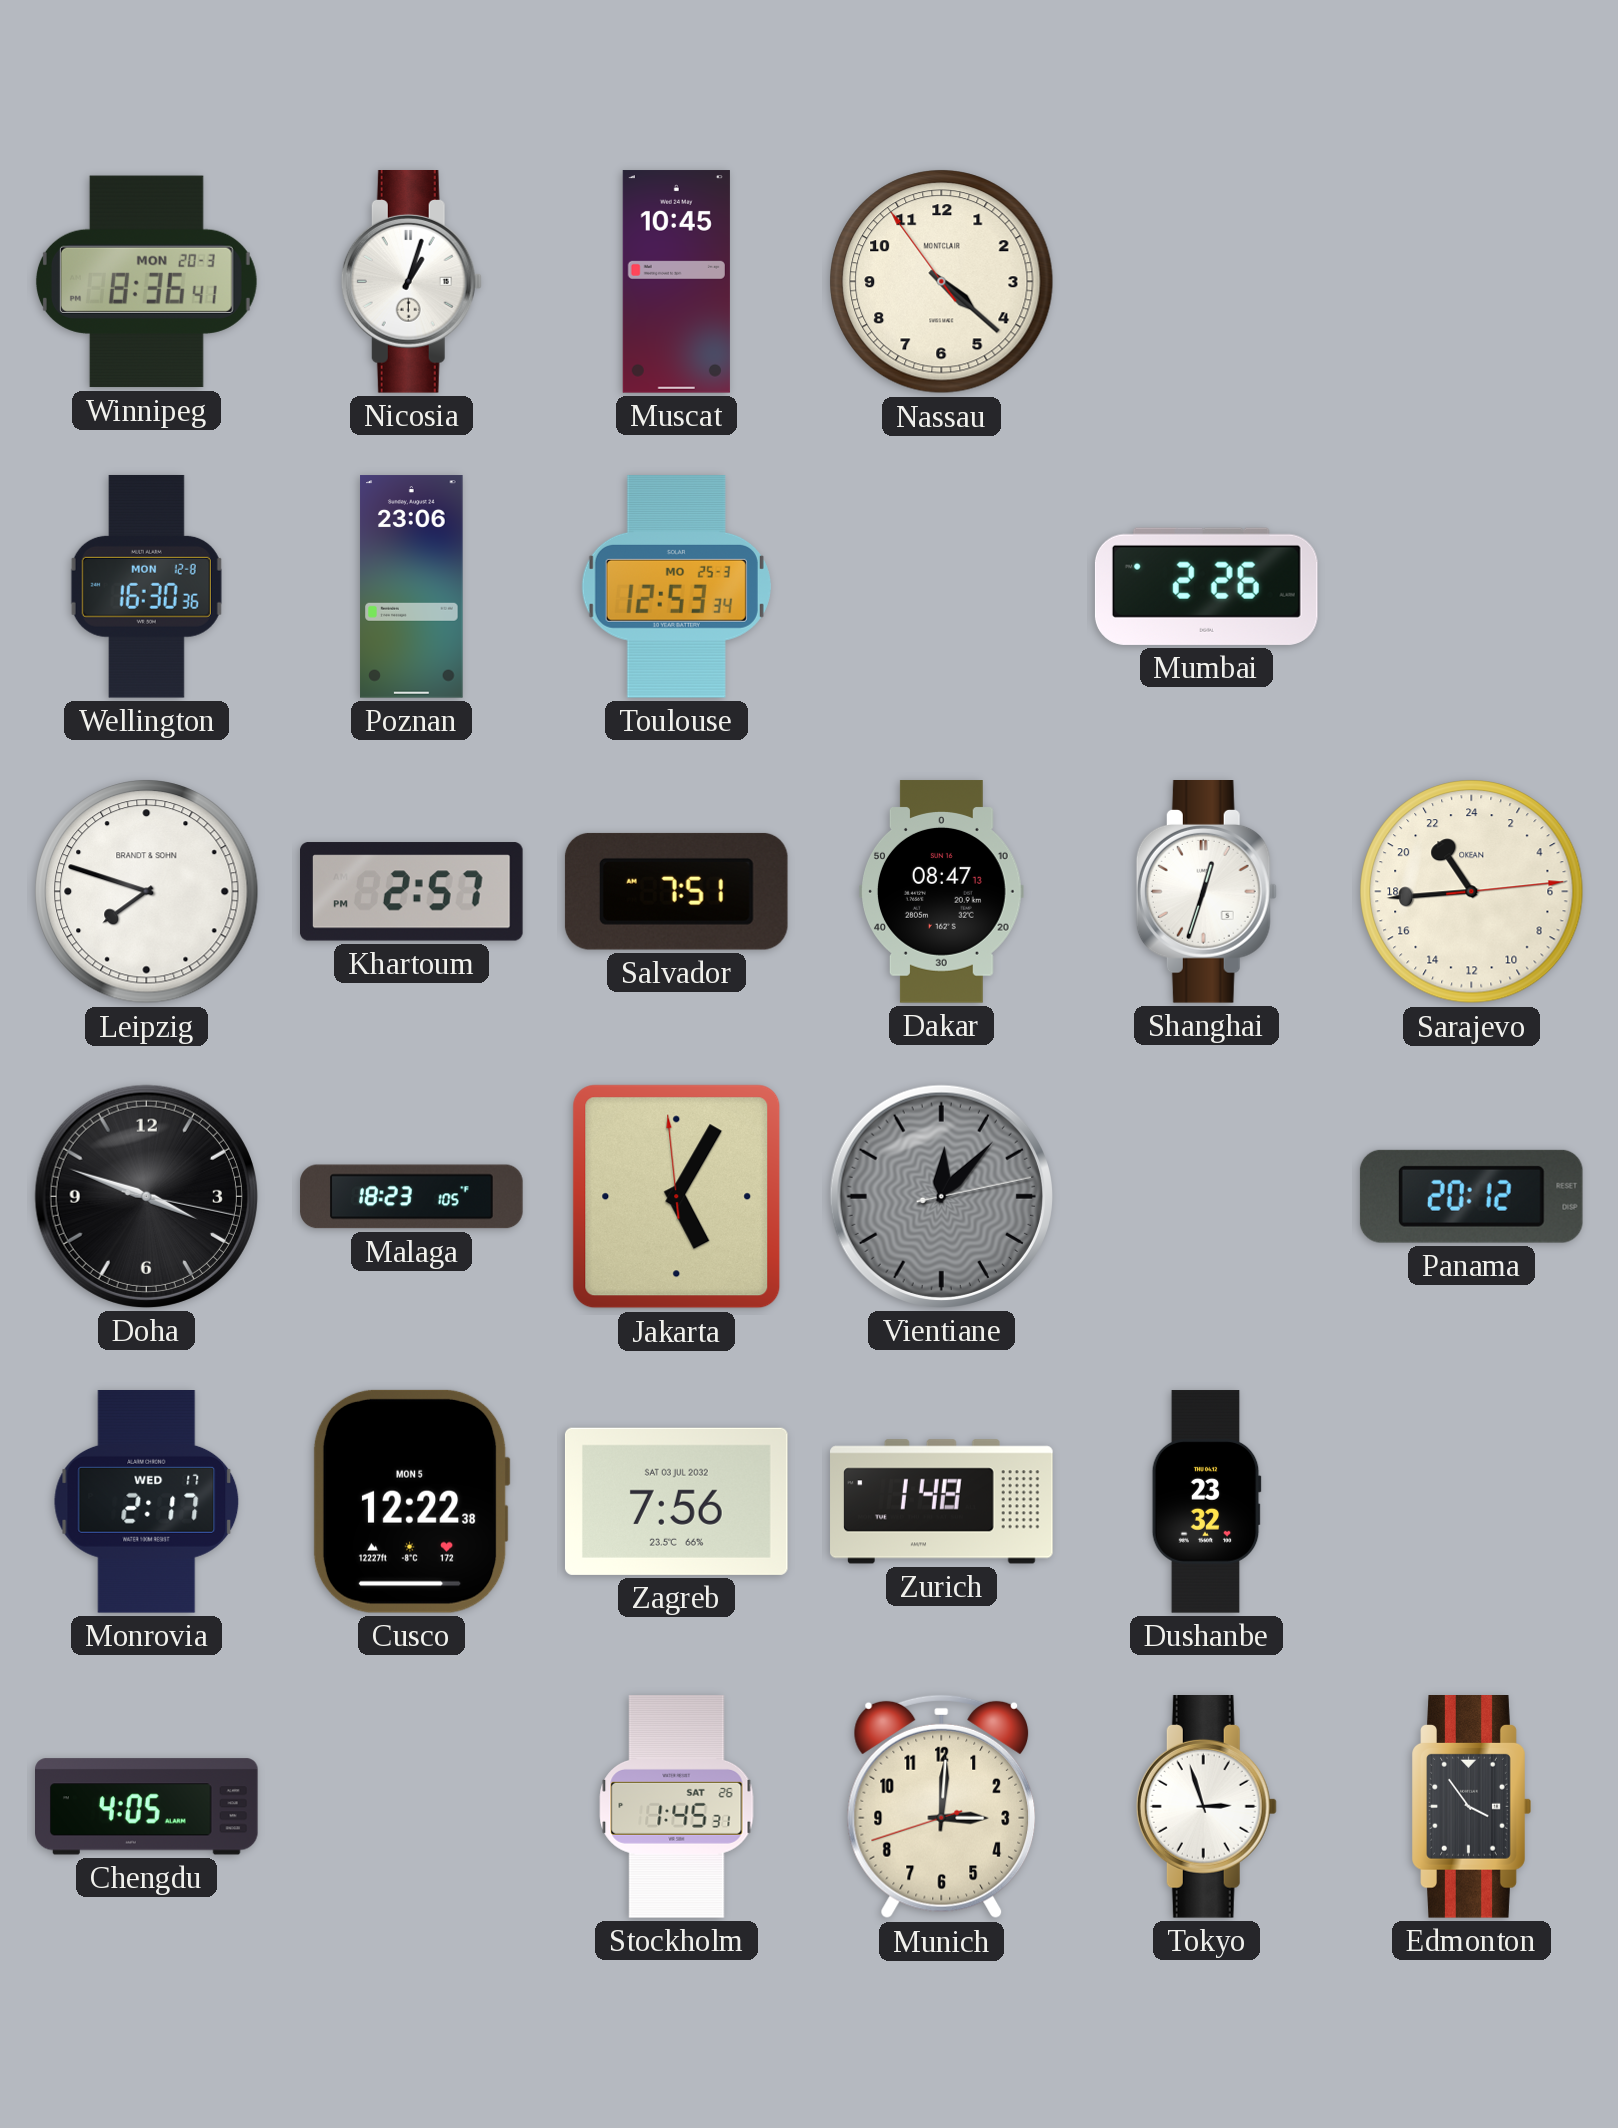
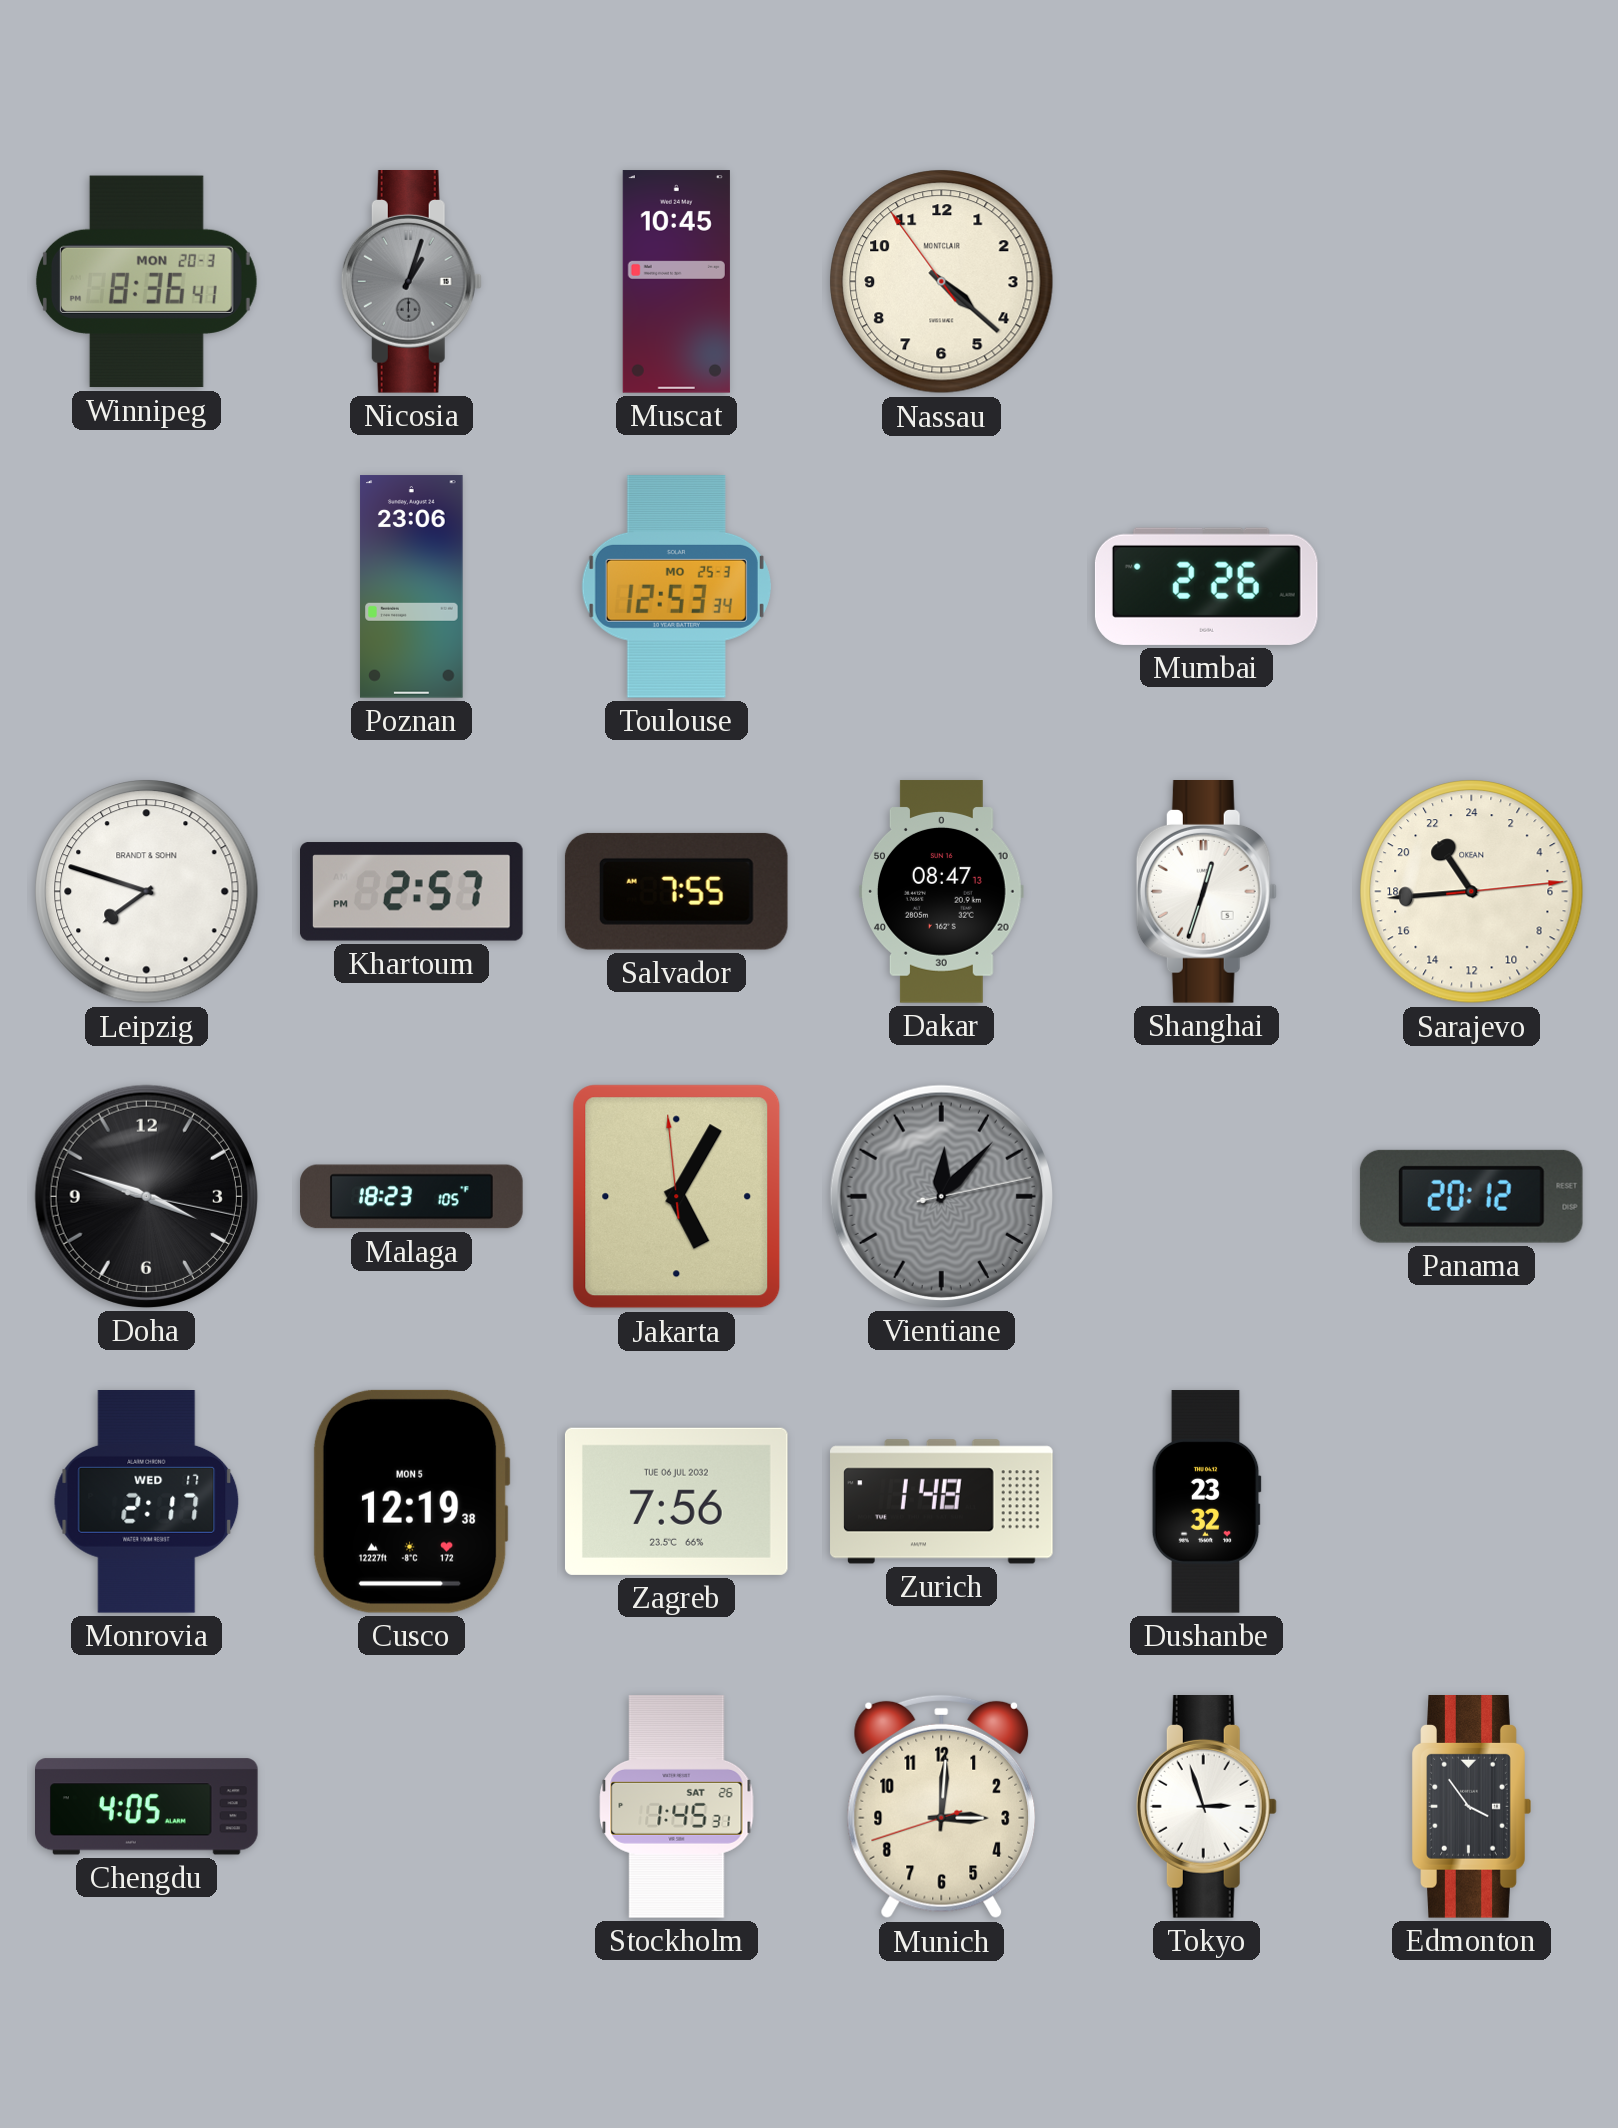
Nicosia dial: white -> grey (411, 282)
Wellington: 16:30 -> none (146, 586)
Salvador: 7:51 -> 7:55 (676, 891)
Cusco: 12:22 -> 12:19 (411, 1501)
Zagreb date: SAT 03 JUL 2032 -> TUE 06 JUL 2032 (676, 1501)
